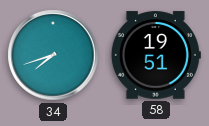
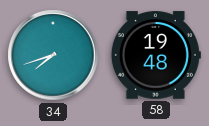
58: 19:51 -> 19:48 (156, 55)
